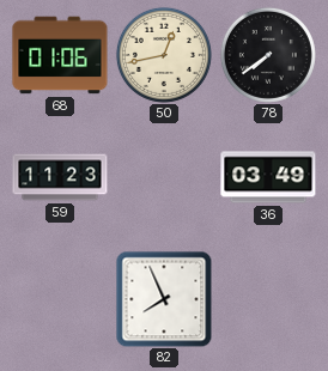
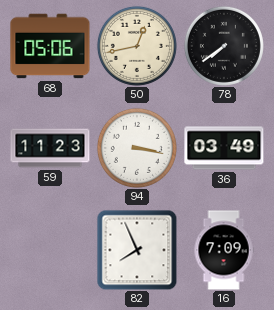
68: 01:06 -> 05:06 (50, 46)
94: none -> 3:17 (137, 148)
16: none -> 7:09 (224, 250)
